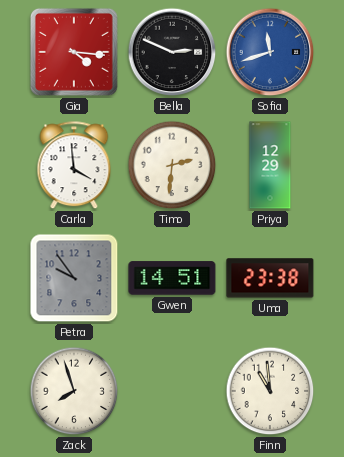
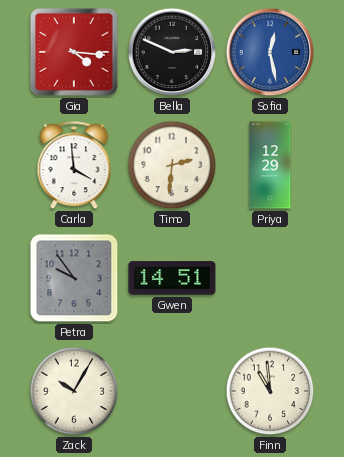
Sofia: 11:42 -> 12:28 (270, 52)
Uma: 23:38 -> none (270, 278)
Zack: 7:57 -> 10:05 (74, 391)
